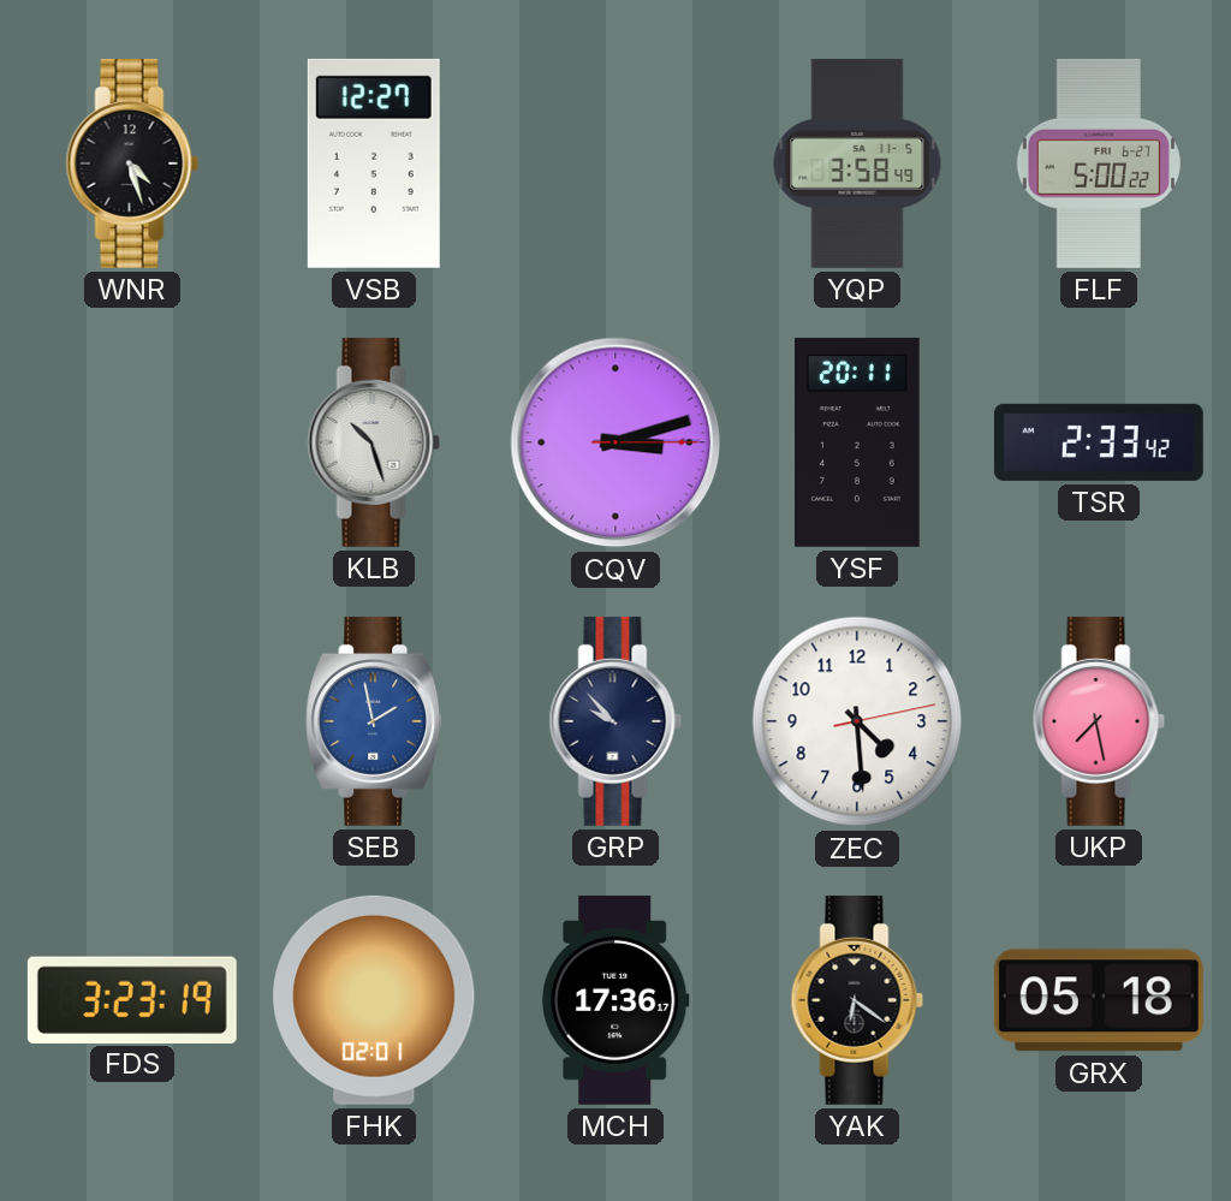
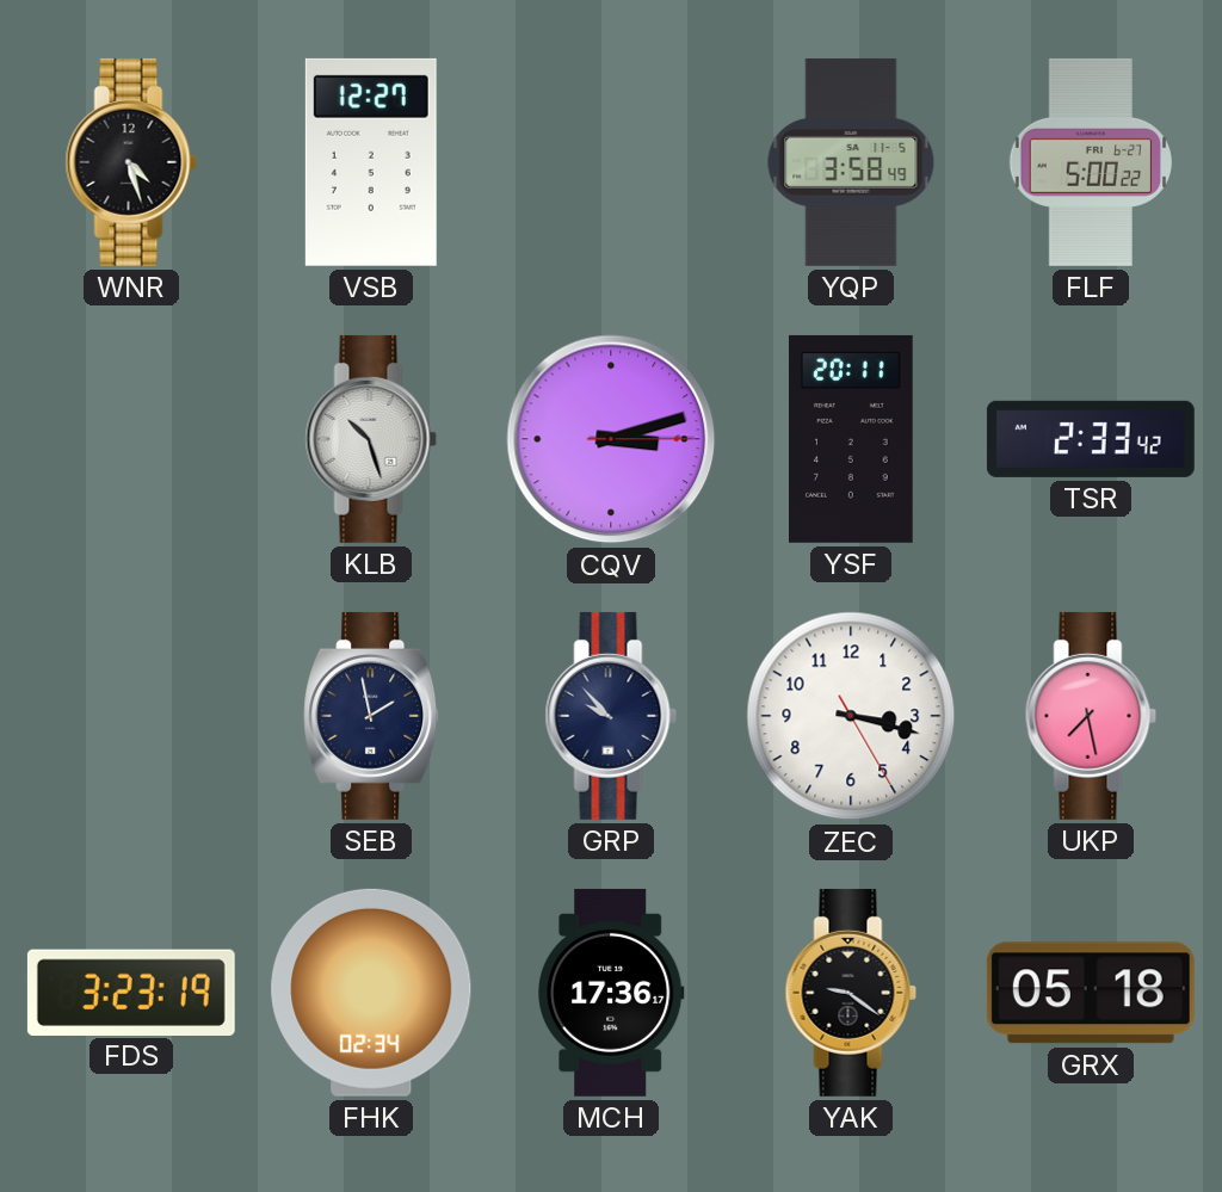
SEB dial: blue -> navy (372, 716)
ZEC: 4:29 -> 3:17 (851, 716)
FHK: 02:01 -> 02:34 (371, 993)
YAK: 6:21 -> 9:21 (851, 993)
